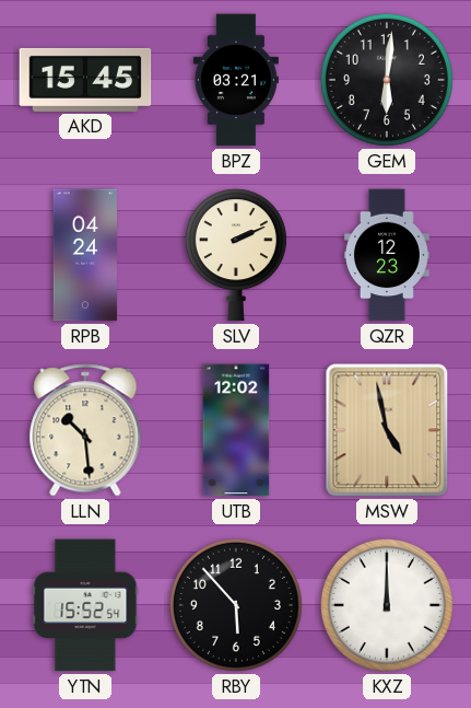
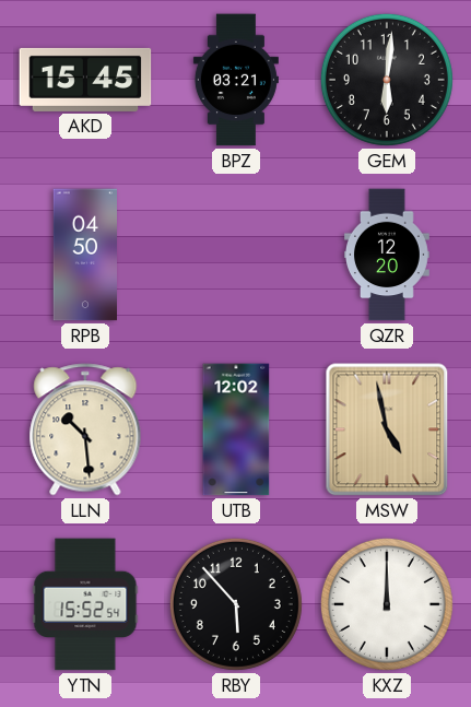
RPB: 04:24 -> 04:50 (84, 255)
SLV: 2:11 -> none (236, 255)
QZR: 12:23 -> 12:20 (388, 255)
